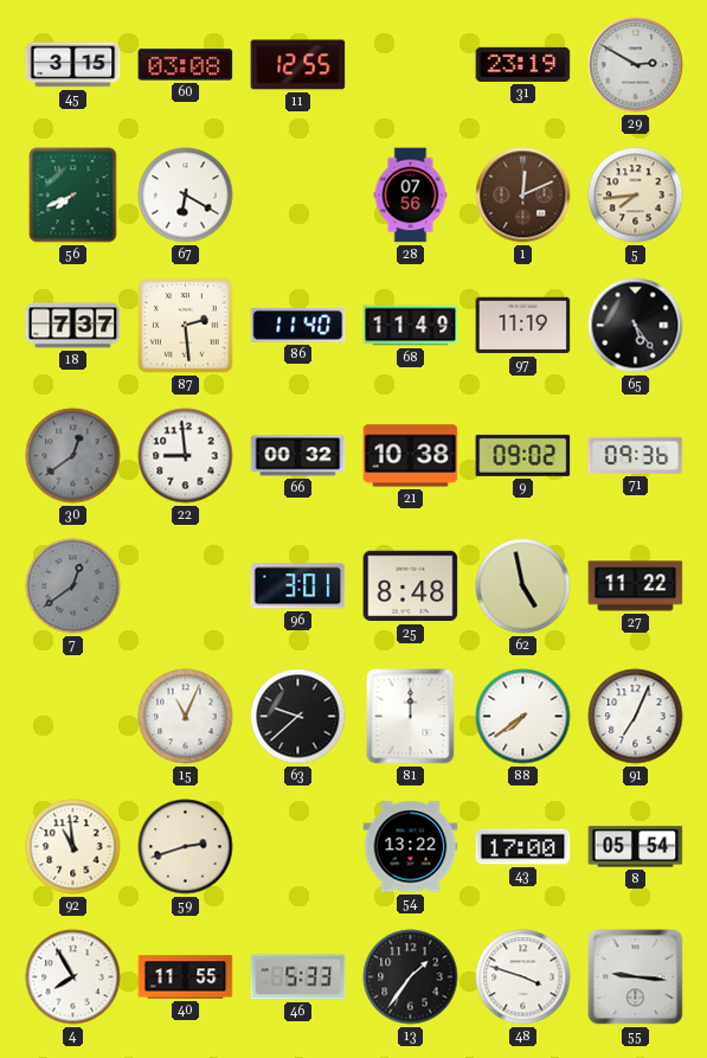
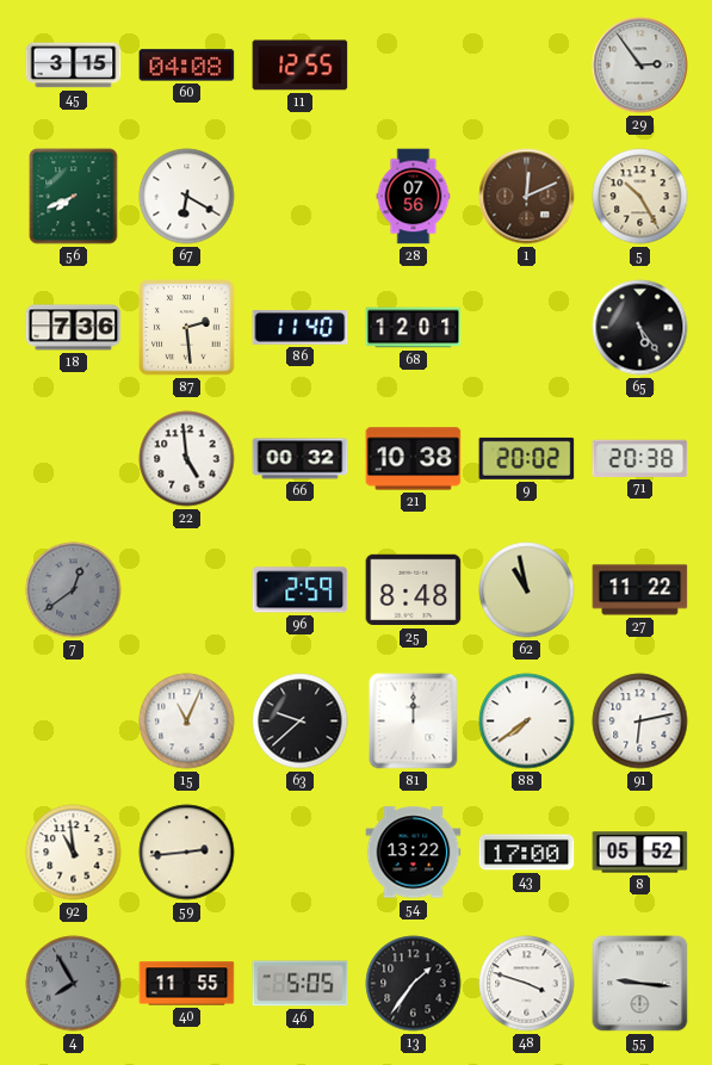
60: 03:08 -> 04:08 (187, 66)
31: 23:19 -> none (523, 64)
29: 2:50 -> 2:54 (640, 66)
5: 7:44 -> 10:25 (640, 197)
18: 7:37 -> 7:36 (74, 328)
68: 11:49 -> 12:01 (414, 328)
97: 11:19 -> none (523, 326)
30: 12:39 -> none (73, 456)
22: 8:59 -> 4:59 (187, 459)
9: 09:02 -> 20:02 (527, 458)
71: 09:36 -> 20:38 (640, 458)
96: 3:01 -> 2:59 (301, 590)
62: 4:58 -> 10:58 (527, 590)
91: 7:04 -> 6:13 (640, 722)
59: 2:42 -> 2:44 (187, 853)
8: 05:54 -> 05:52 (640, 853)
4 dial: white -> grey (74, 984)
46: 5:33 -> 5:05 (301, 984)
